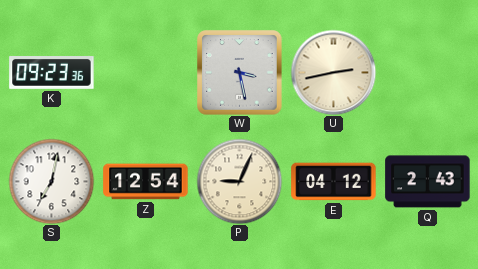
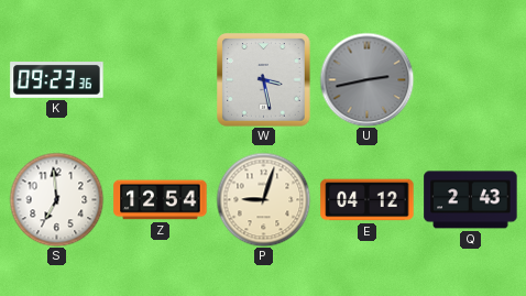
U dial: cream -> grey (366, 79)
S: 7:02 -> 6:59 (56, 199)
P: 9:04 -> 9:03 (263, 199)
